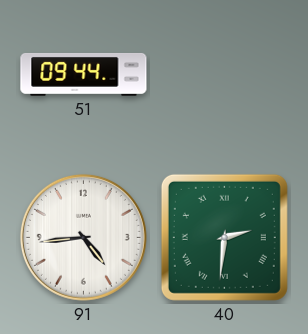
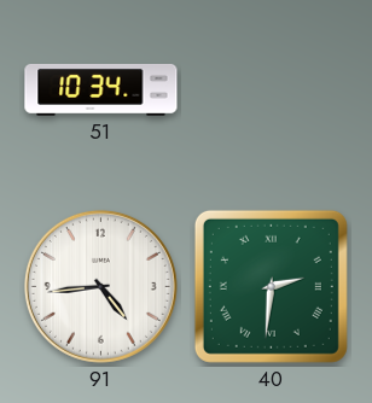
51: 09:44 -> 10:34 (101, 89)
